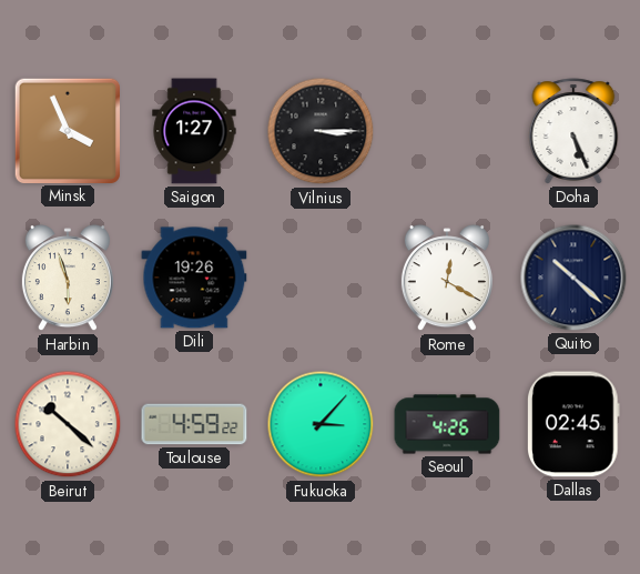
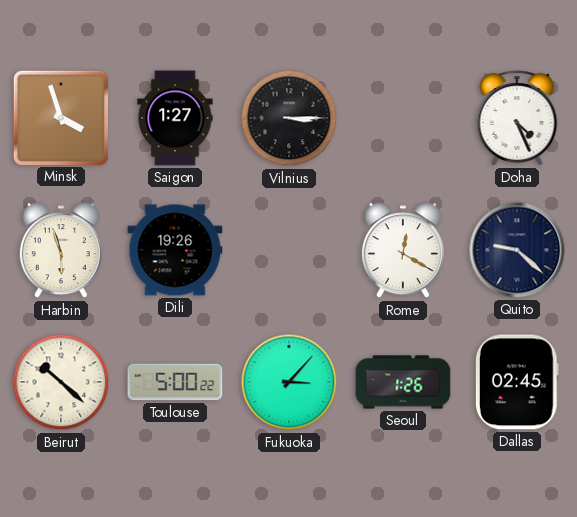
Minsk: 3:56 -> 3:57 (60, 117)
Doha: 5:26 -> 4:26 (517, 118)
Quito: 10:22 -> 9:22 (517, 250)
Toulouse: 4:59 -> 5:00 (175, 382)
Seoul: 4:26 -> 1:26 (403, 382)
